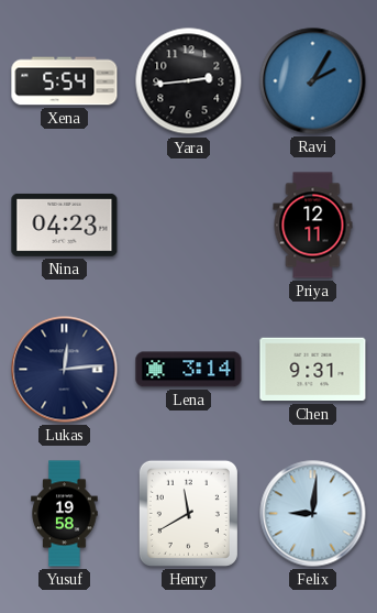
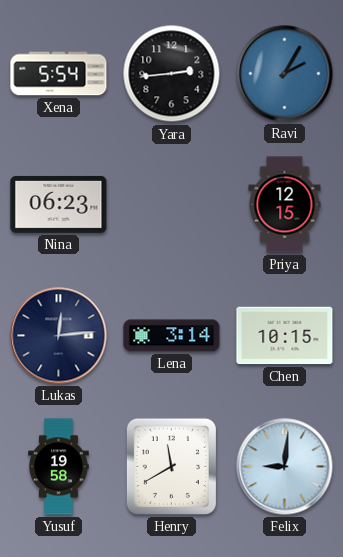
Nina: 04:23 -> 06:23 (59, 204)
Priya: 12:11 -> 12:15 (285, 205)
Chen: 9:31 -> 10:15 (285, 336)
